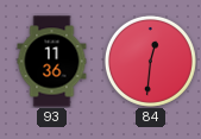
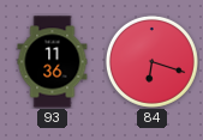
84: 12:31 -> 6:18 (151, 61)
